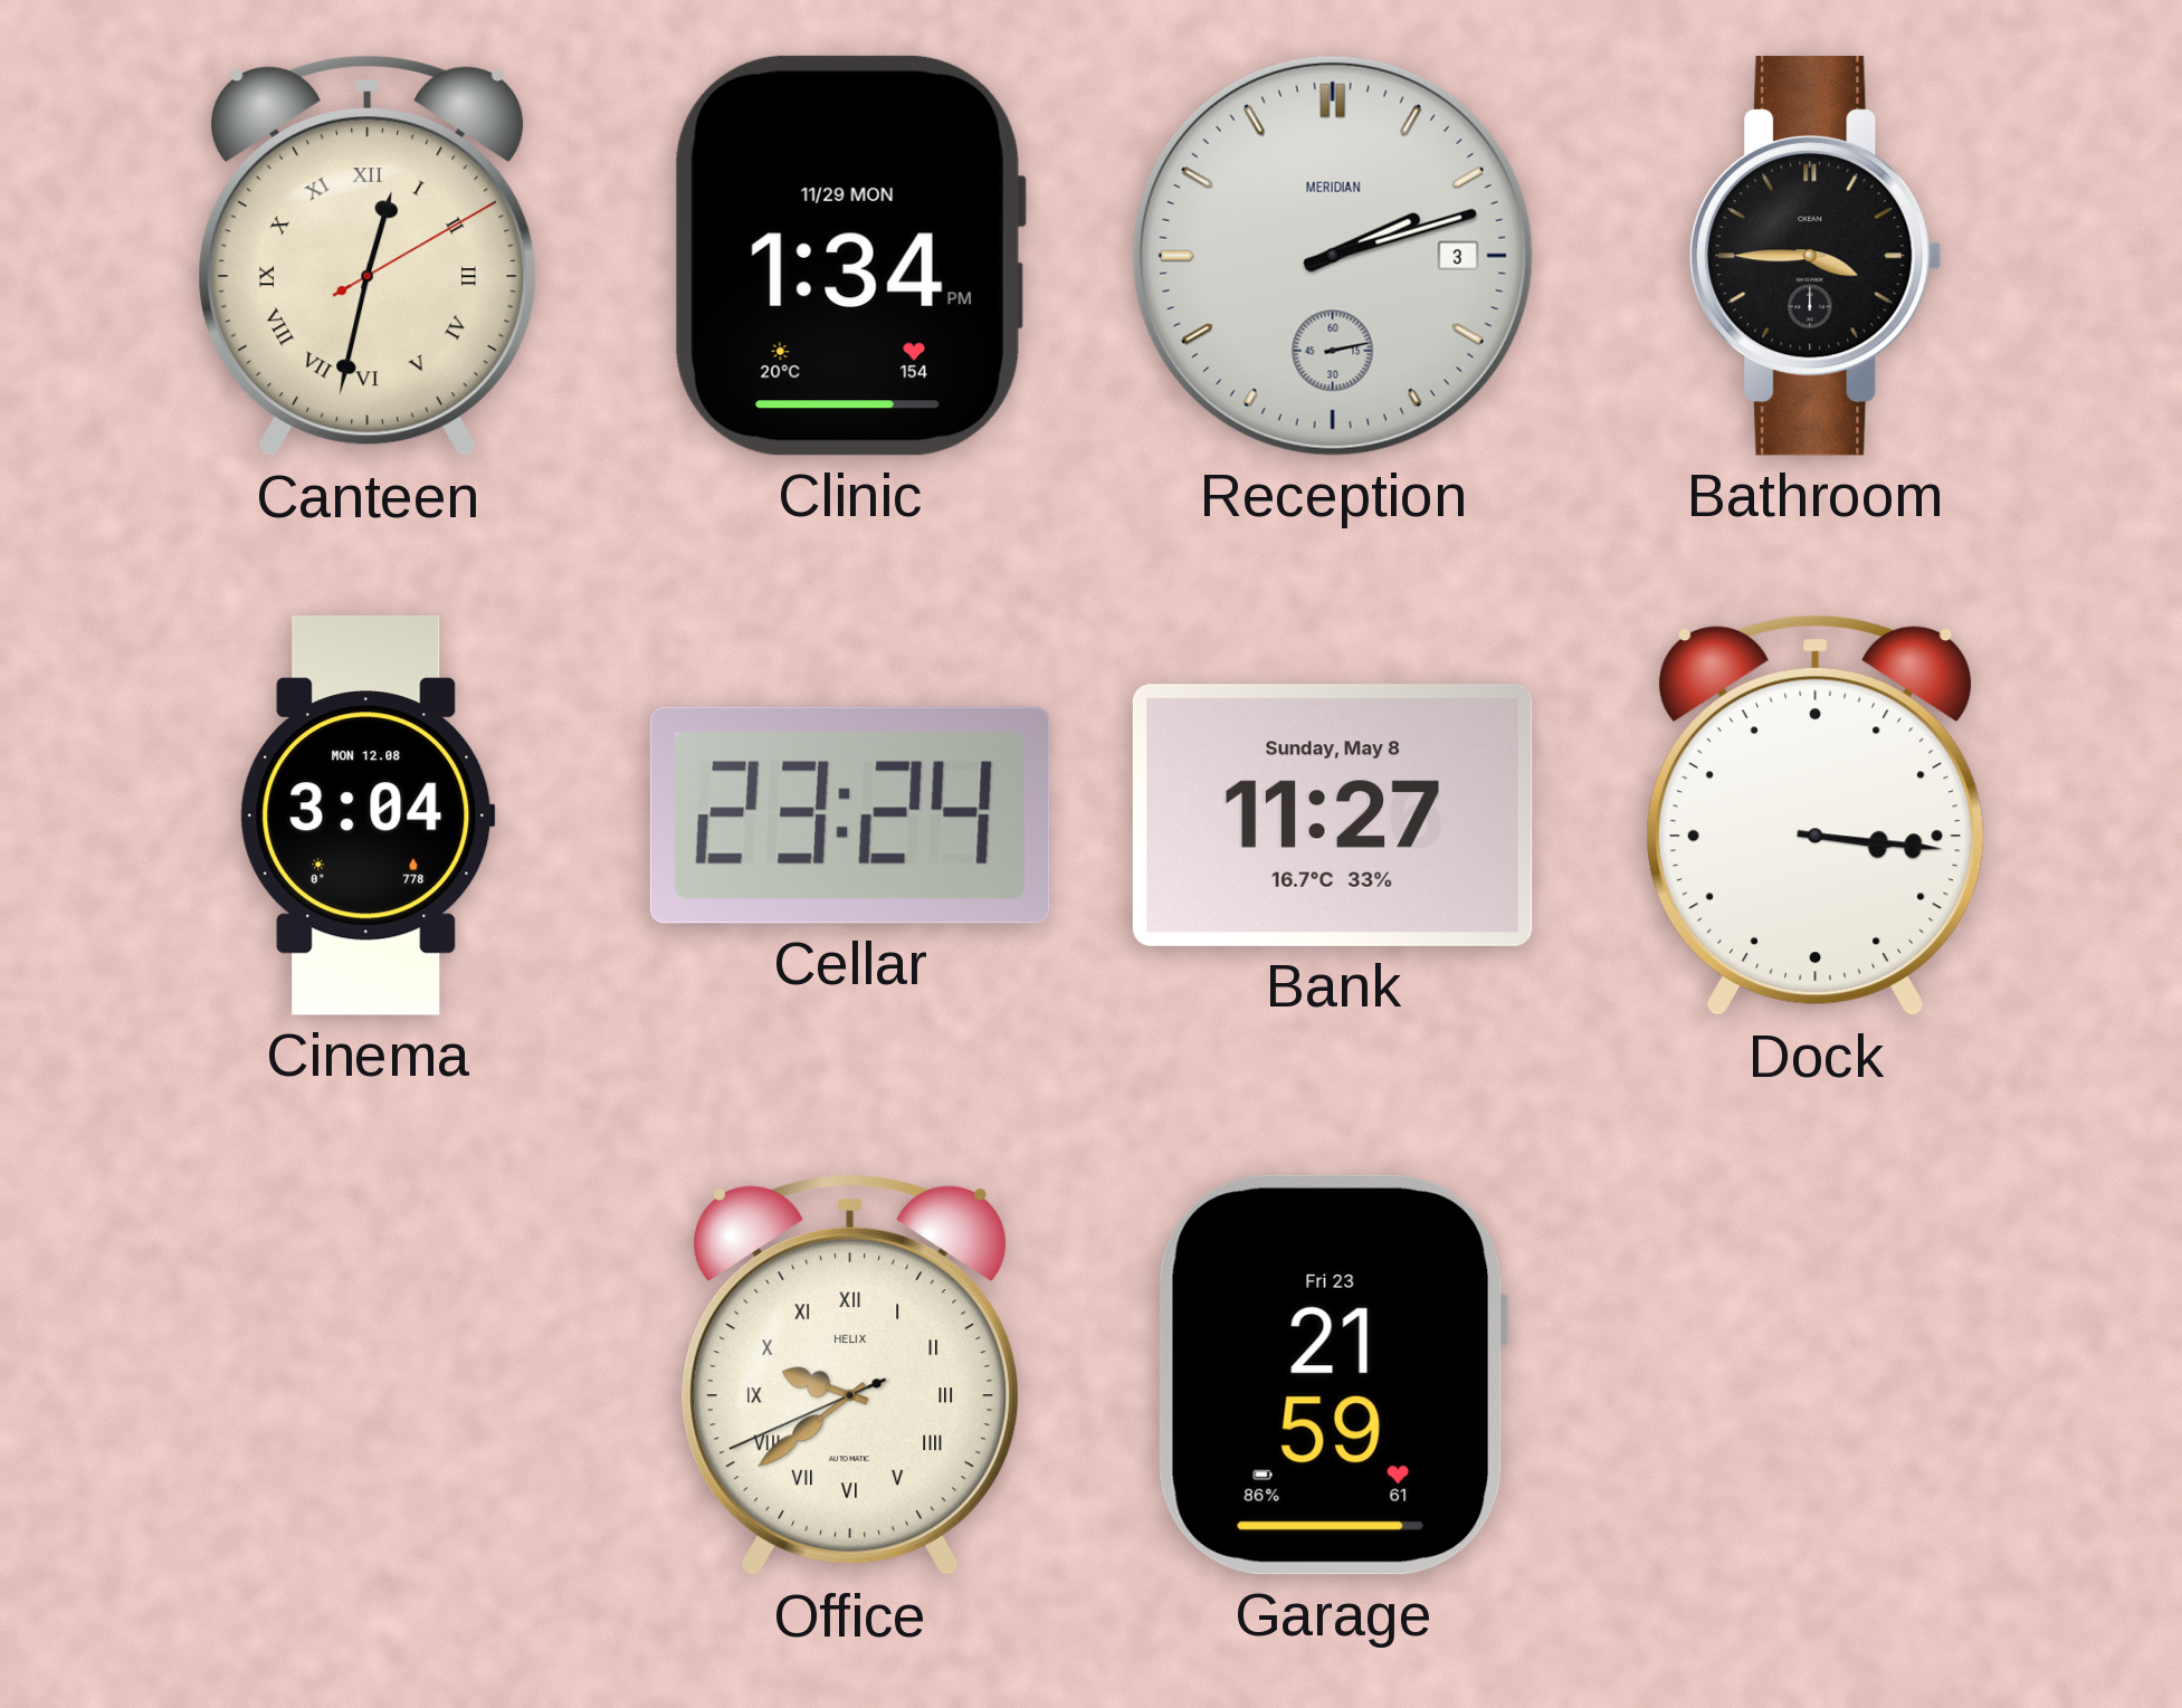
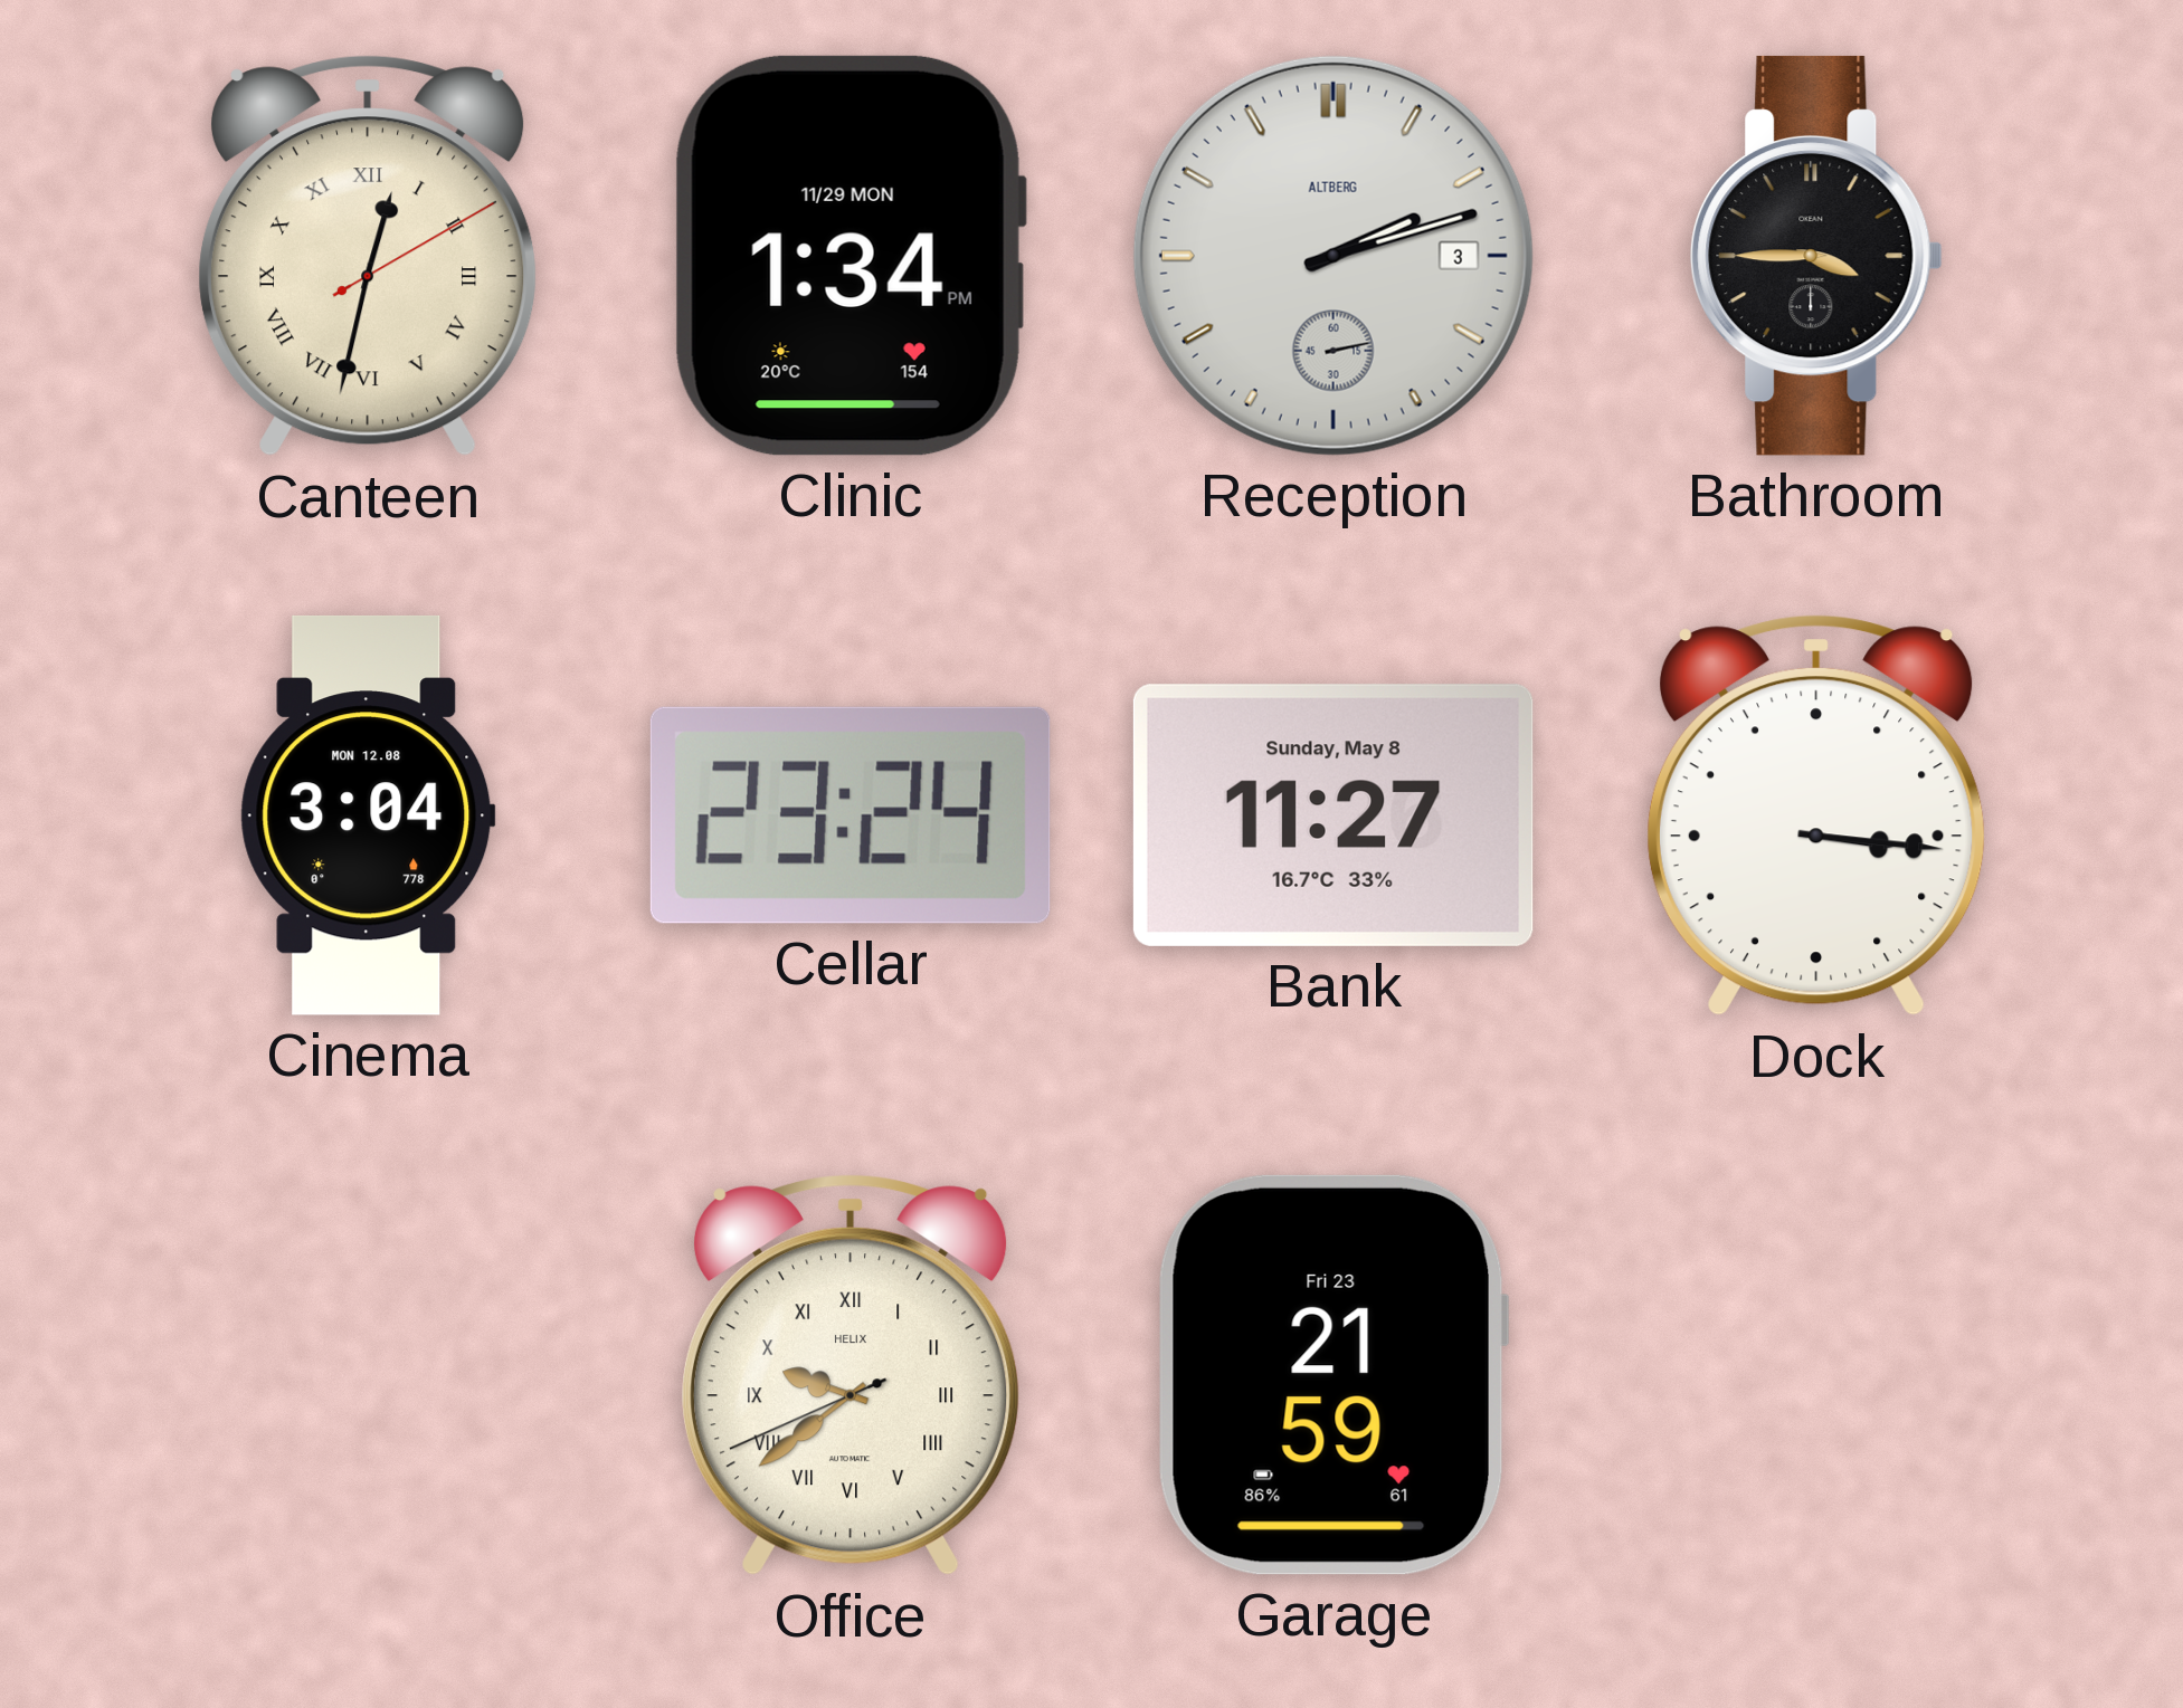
Reception brand: MERIDIAN -> ALTBERG (1333, 256)
